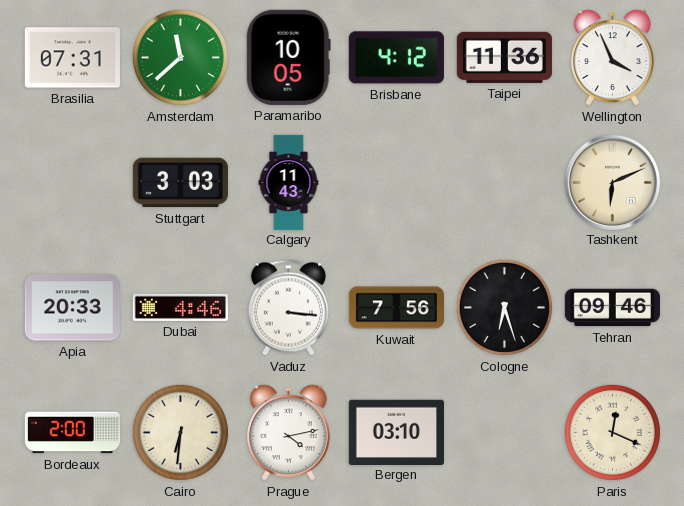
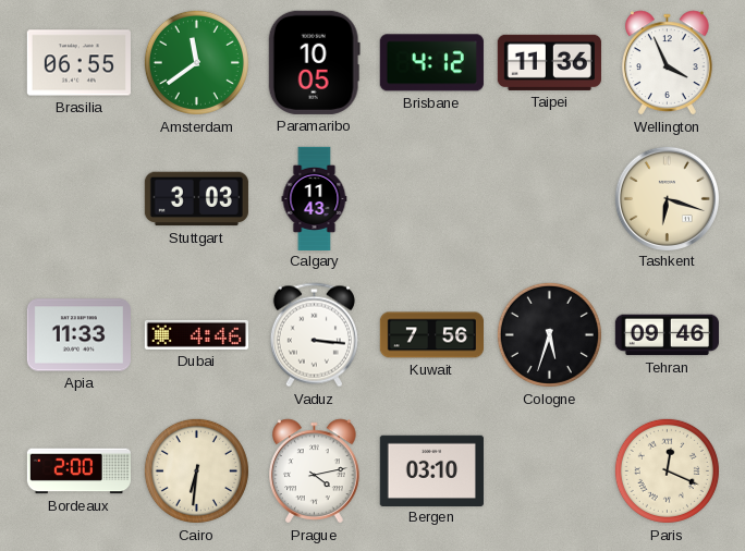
Brasilia: 07:31 -> 06:55 (78, 63)
Amsterdam: 11:38 -> 11:39 (196, 62)
Tashkent: 6:11 -> 6:18 (667, 198)
Apia: 20:33 -> 11:33 (78, 335)
Cologne: 6:27 -> 5:33 (549, 334)
